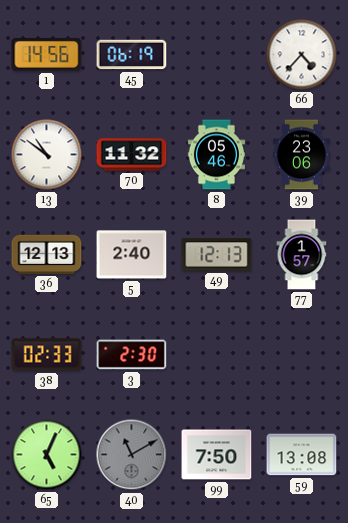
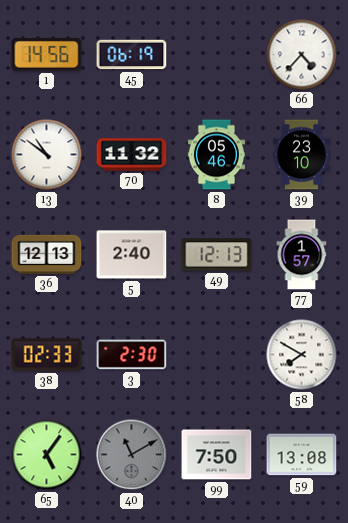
39: 23:06 -> 23:10 (301, 155)
58: none -> 7:50 (302, 355)
65: 5:04 -> 5:06 (47, 455)
